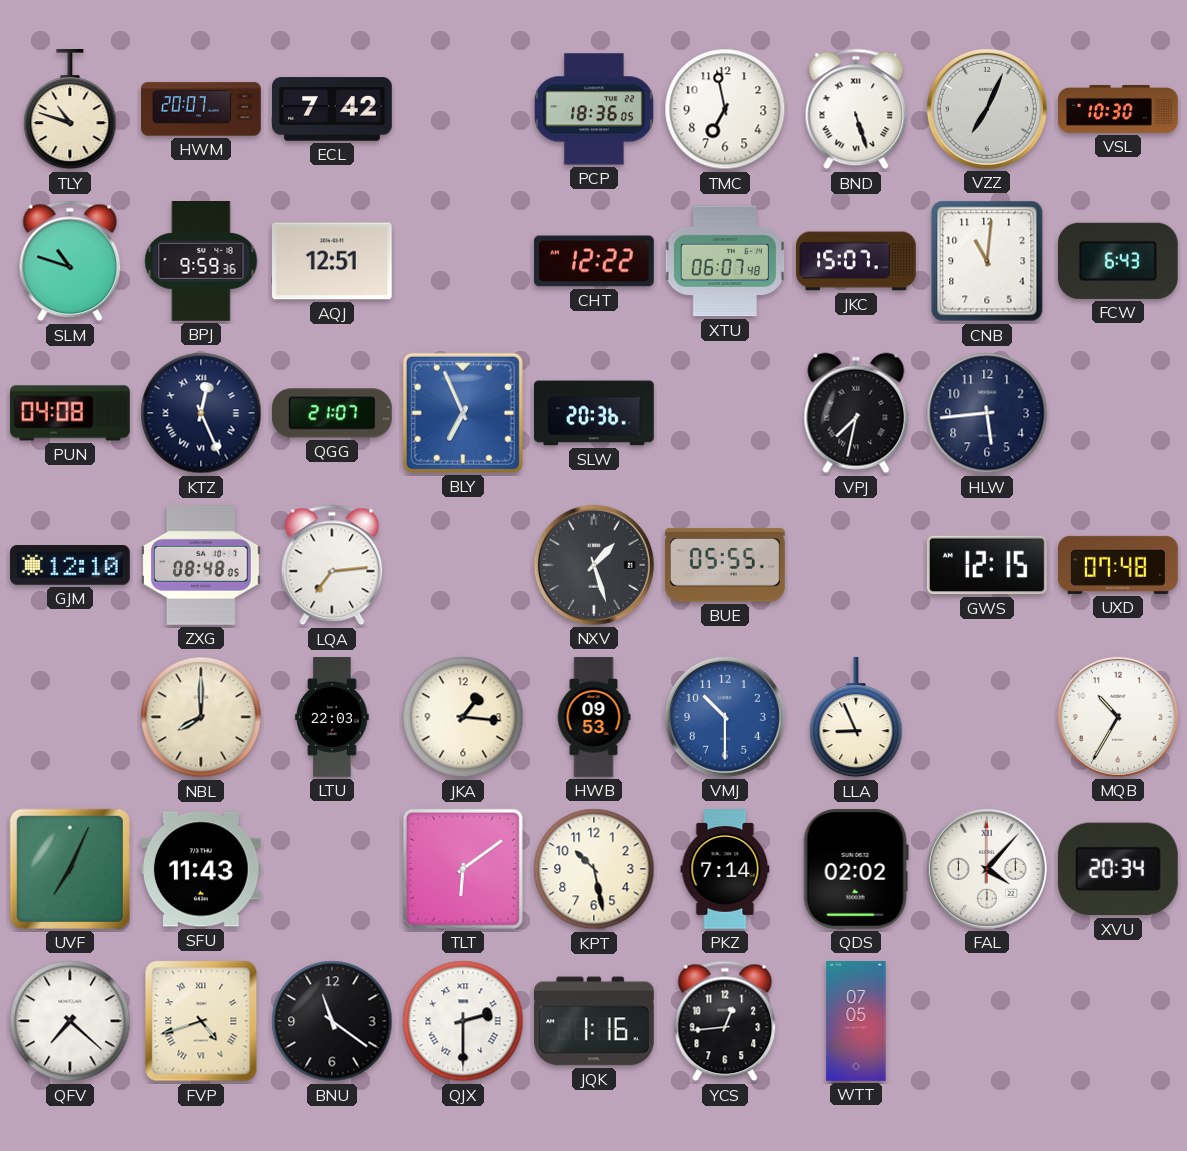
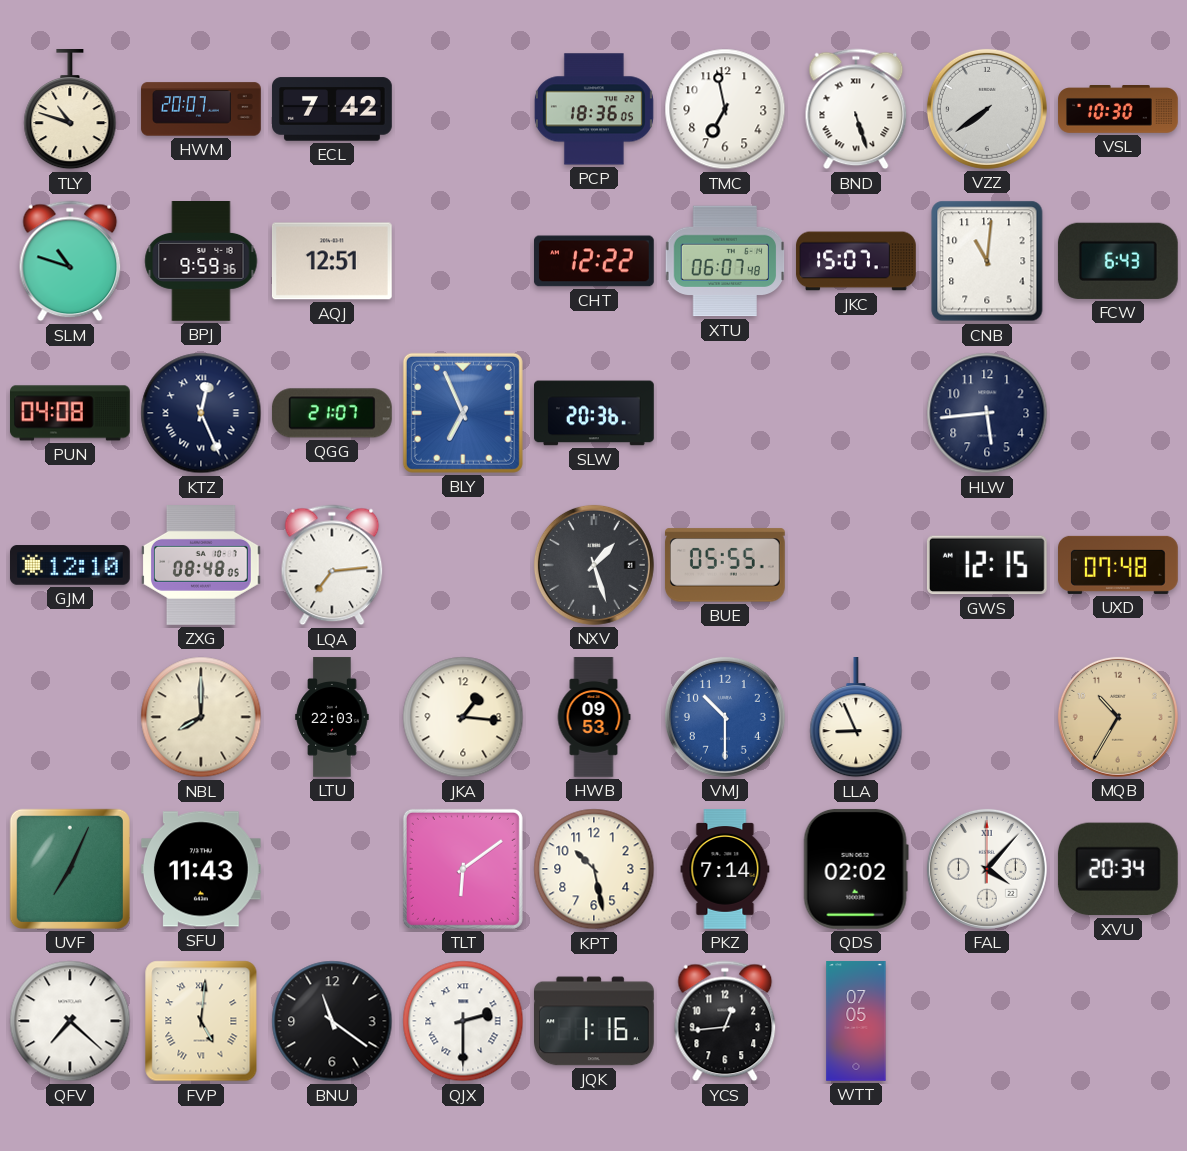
VZZ: 7:04 -> 7:39 (987, 109)
VPJ: 7:32 -> none (856, 413)
MQB dial: white -> champagne (1118, 717)
FVP: 4:42 -> 5:01 (201, 1021)
